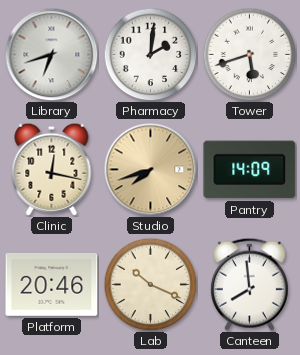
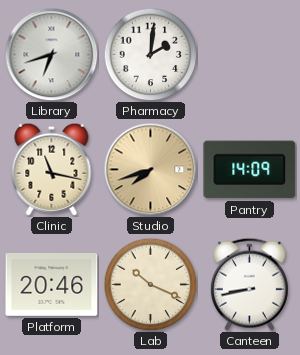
Tower: 5:42 -> none (249, 54)
Clinic: 12:17 -> 11:17 (52, 169)
Canteen: 7:59 -> 8:43 (249, 284)
